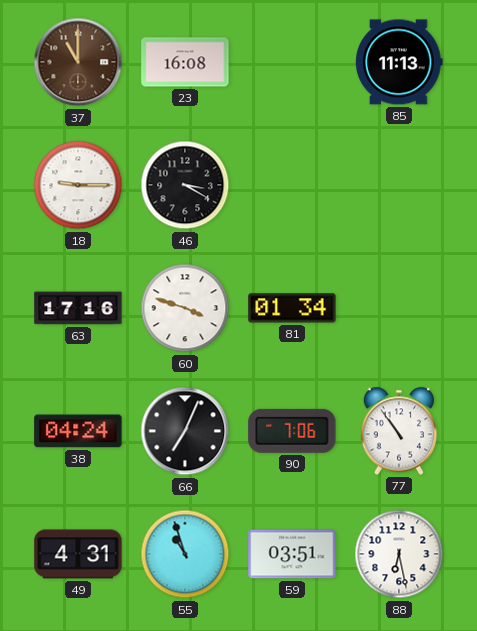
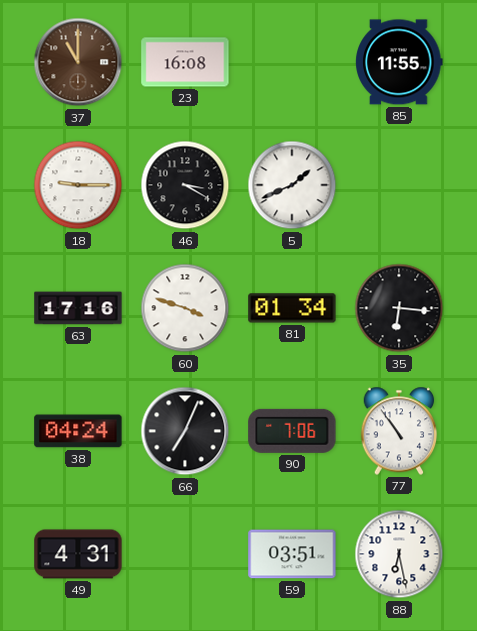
85: 11:13 -> 11:55 (399, 62)
5: none -> 1:41 (292, 185)
35: none -> 6:16 (399, 308)
55: 10:57 -> none (185, 554)
